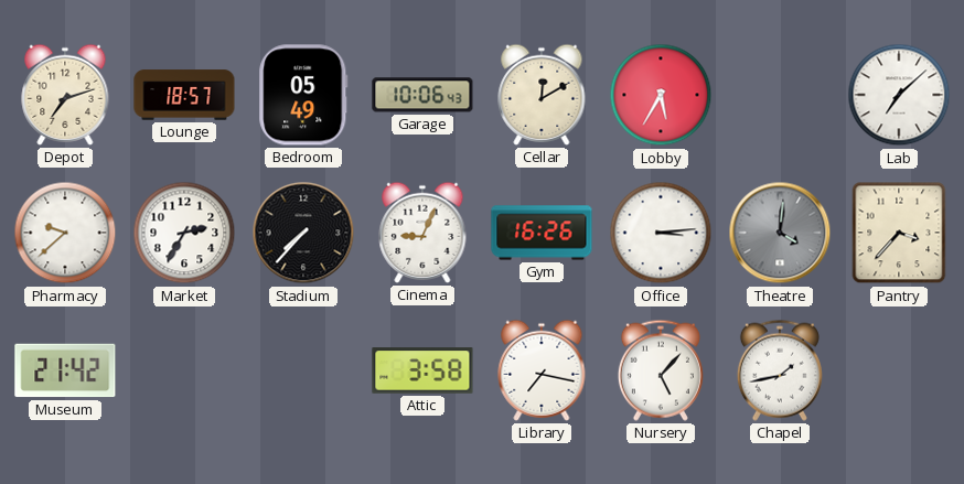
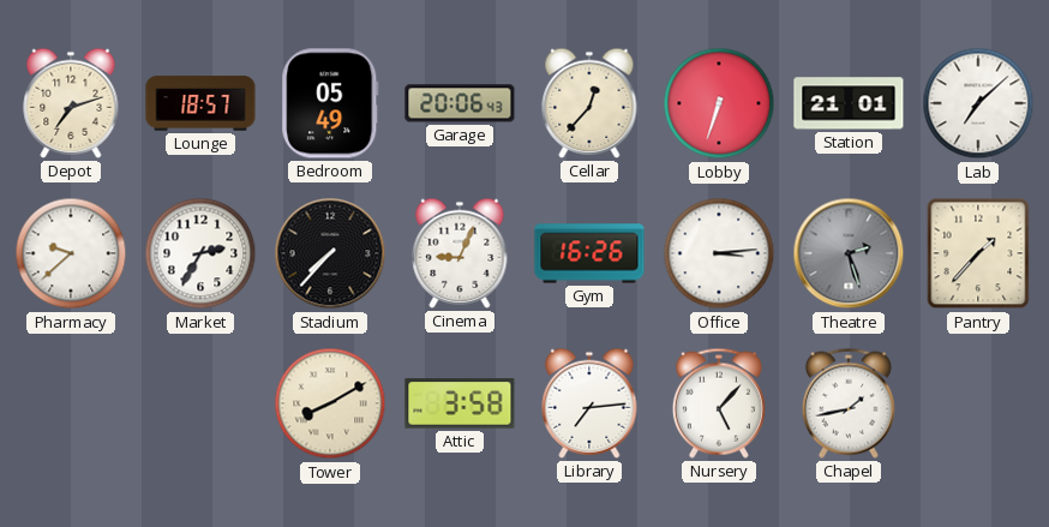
Garage: 10:06 -> 20:06 (460, 103)
Cellar: 12:10 -> 12:37 (589, 103)
Lobby: 5:35 -> 6:33 (719, 103)
Station: none -> 21:01 (849, 103)
Theatre: 4:01 -> 2:27 (849, 253)
Pantry: 3:37 -> 1:37 (978, 253)
Museum: 21:42 -> none (65, 370)
Tower: none -> 8:10 (330, 403)
Library: 7:17 -> 7:14 (589, 403)
